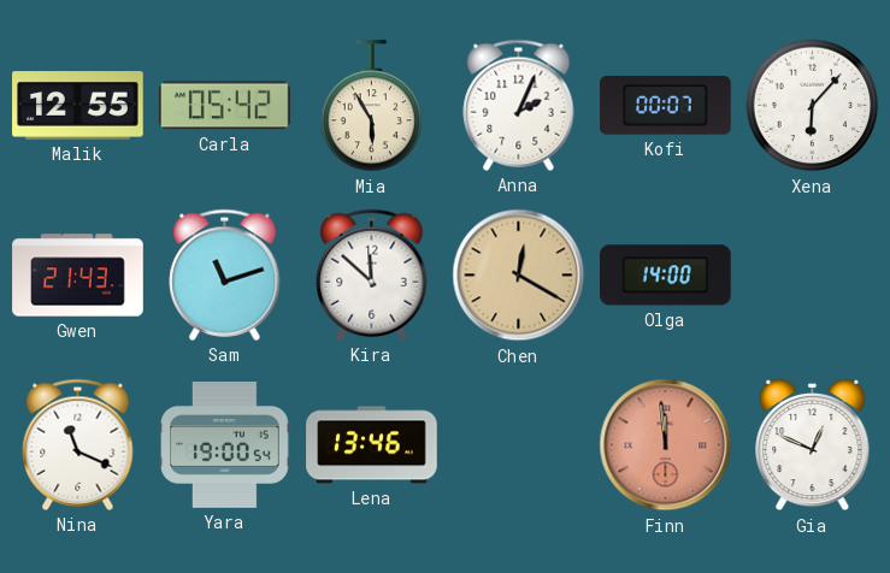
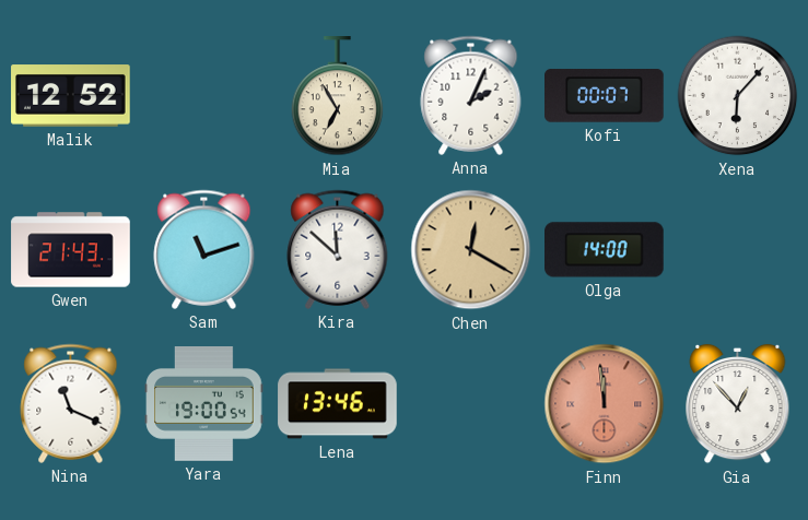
Malik: 12:55 -> 12:52 (71, 96)
Carla: 05:42 -> none (225, 106)
Mia: 5:55 -> 6:55 (338, 96)
Gia: 12:49 -> 12:53 (738, 404)
